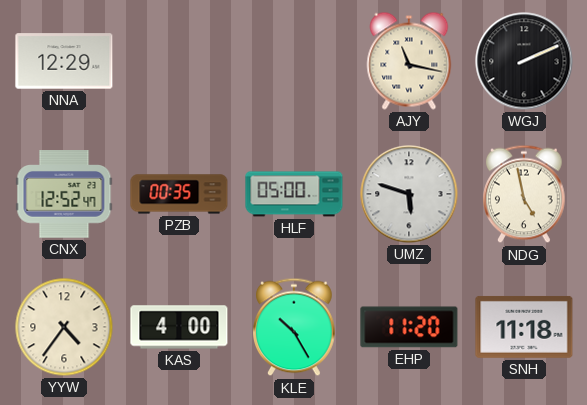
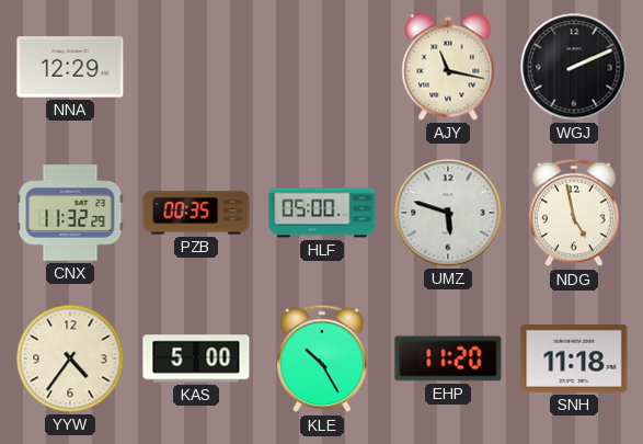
CNX: 12:52 -> 11:32 (70, 213)
KAS: 4:00 -> 5:00 (196, 358)
